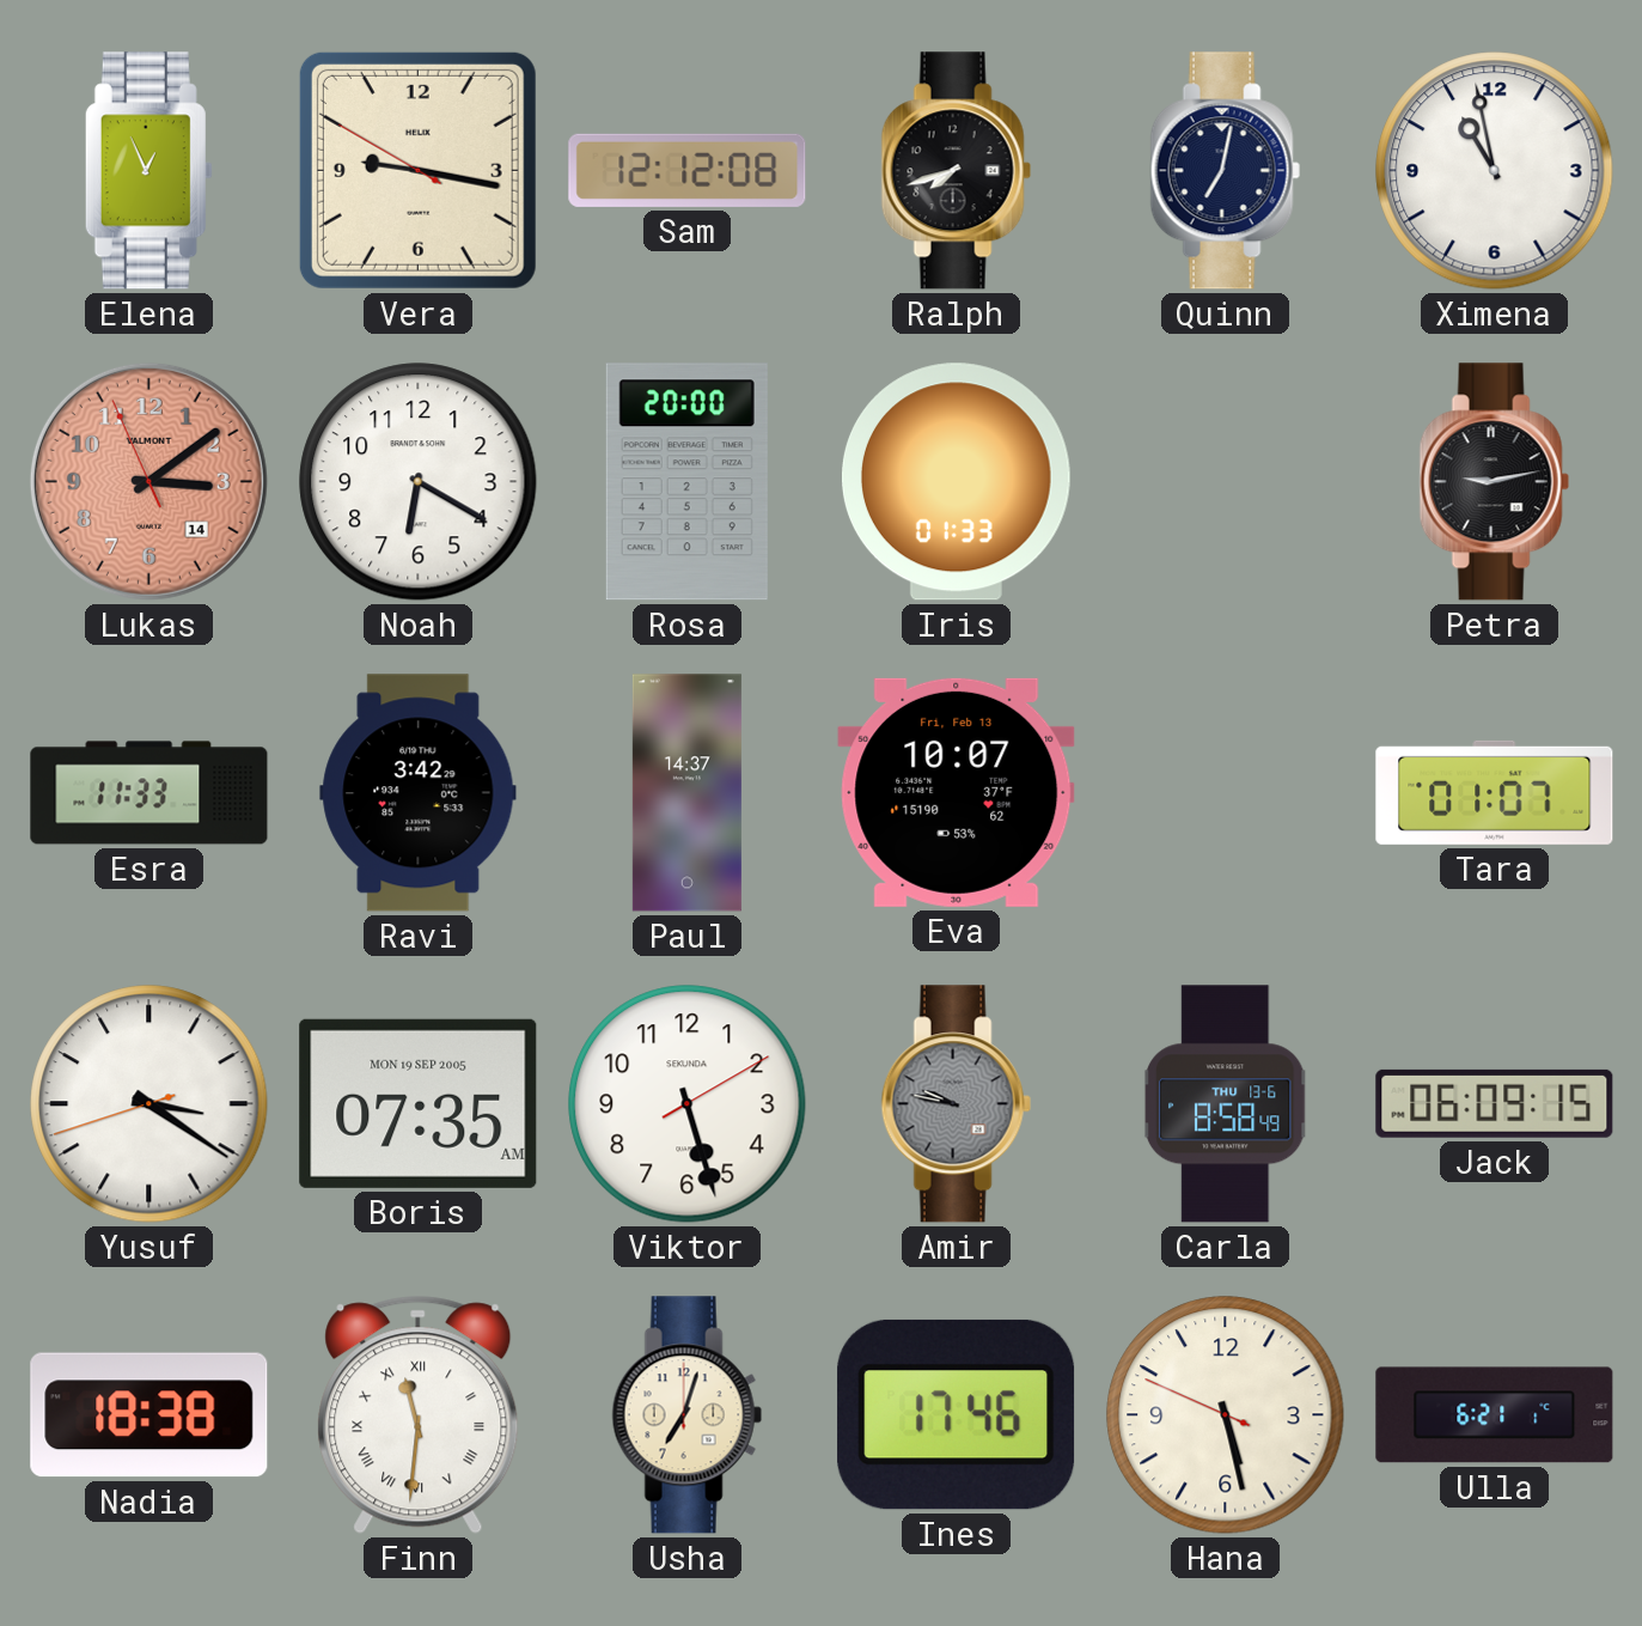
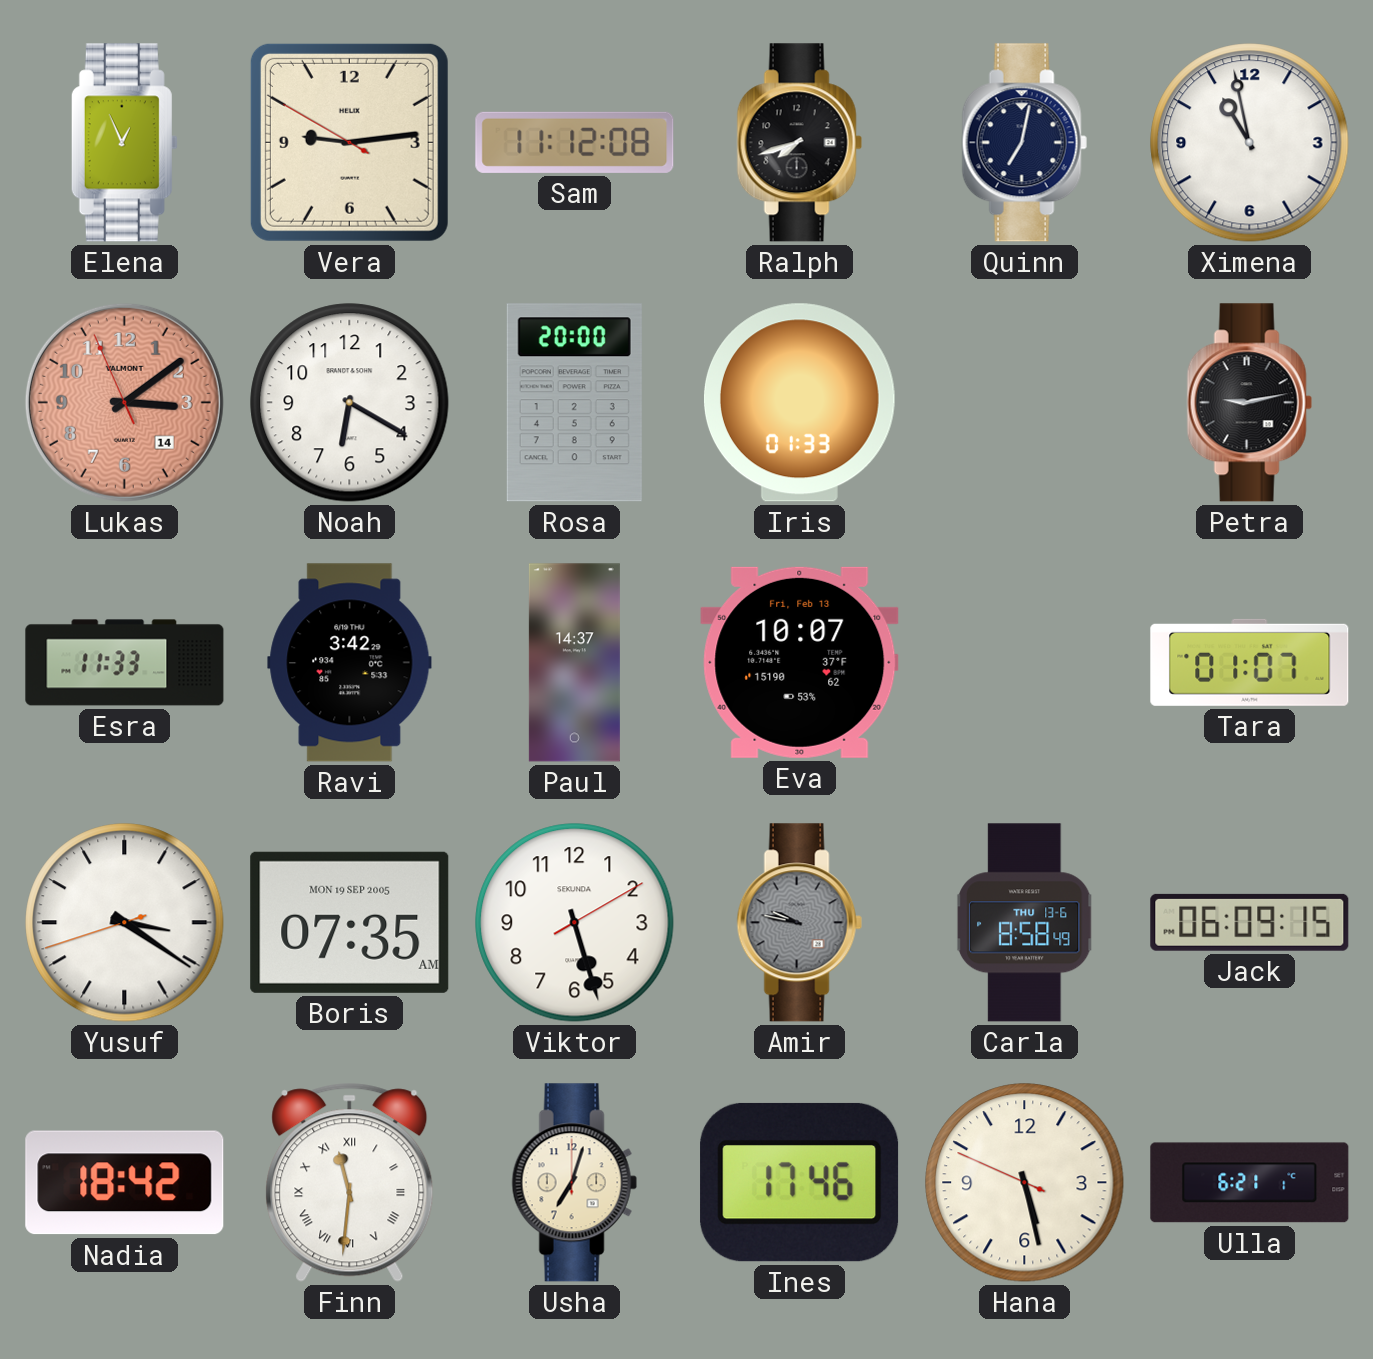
Vera: 9:16 -> 9:13 (349, 142)
Sam: 12:12 -> 11:12 (575, 142)
Nadia: 18:38 -> 18:42 (125, 1183)
